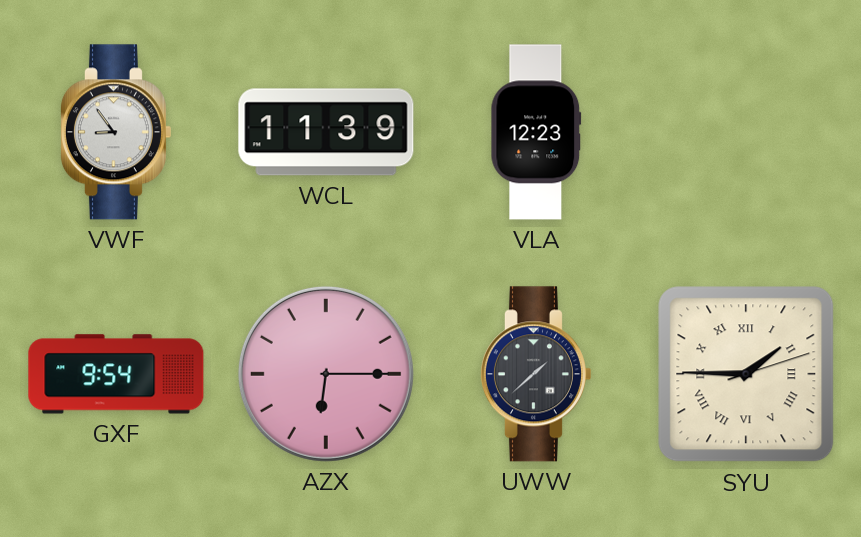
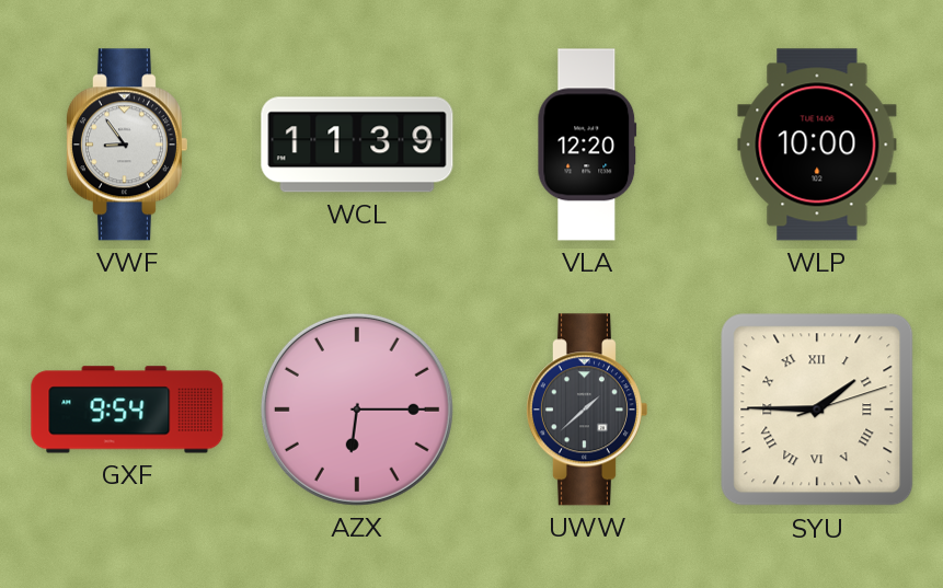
VLA: 12:23 -> 12:20 (587, 145)
WLP: none -> 10:00 (817, 145)
